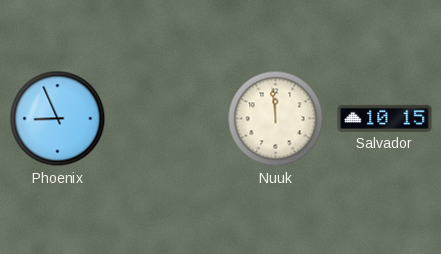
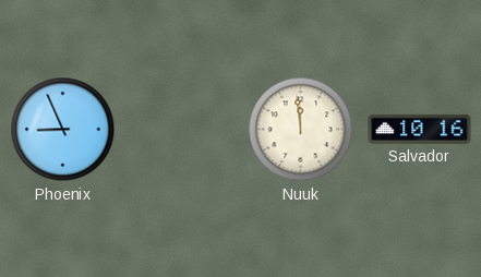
Salvador: 10:15 -> 10:16 (420, 129)
